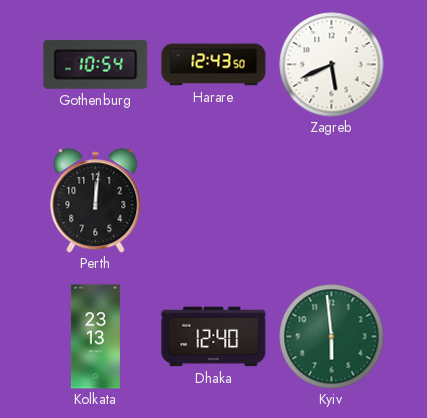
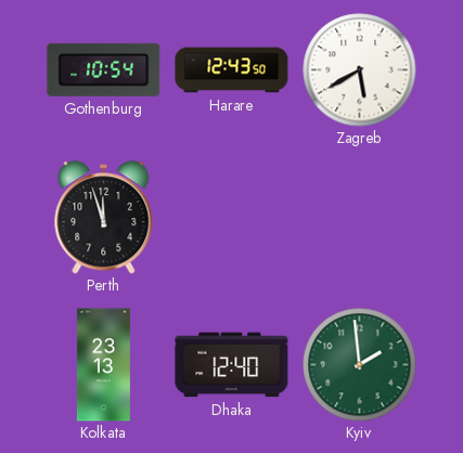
Zagreb: 5:41 -> 5:40 (360, 70)
Perth: 12:01 -> 11:57 (104, 218)
Kyiv: 5:59 -> 1:59 (360, 365)
